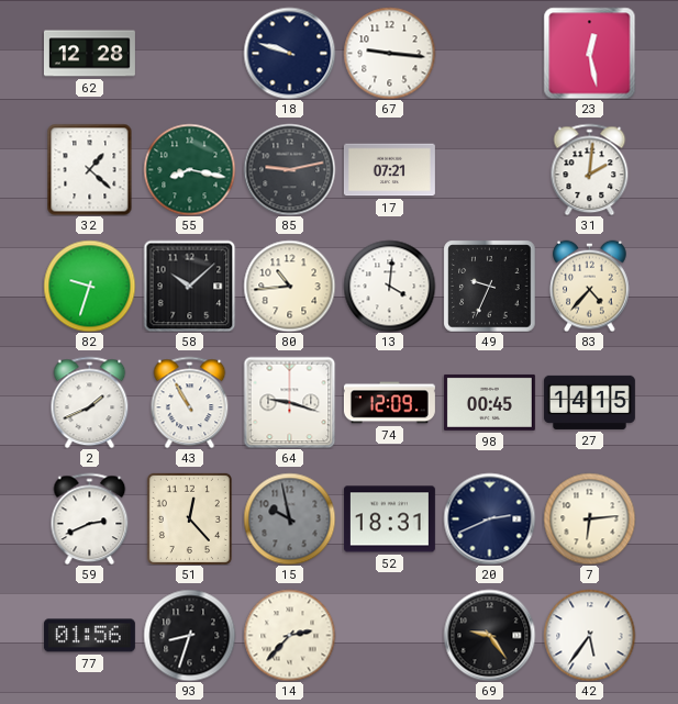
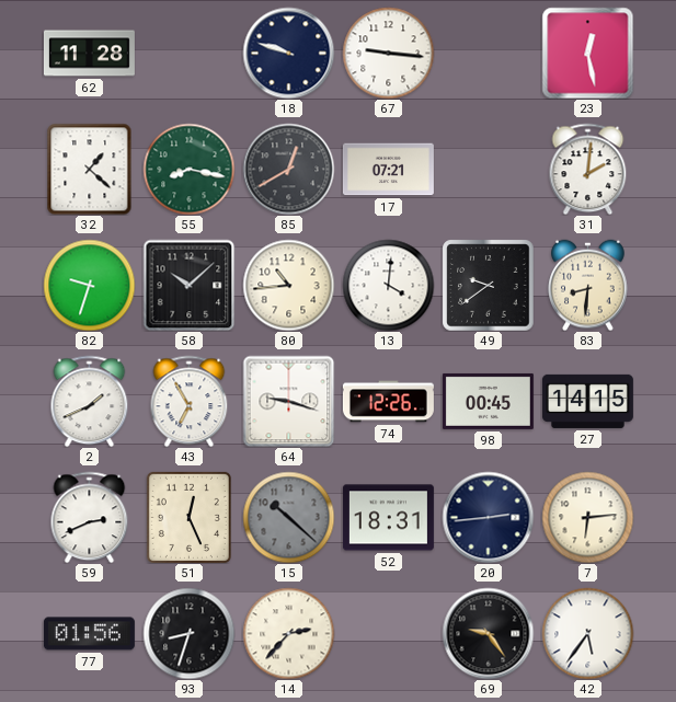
62: 12:28 -> 11:28 (89, 54)
85: 9:13 -> 12:40 (288, 169)
49: 9:34 -> 9:39 (488, 285)
83: 4:37 -> 8:31 (588, 285)
43: 10:55 -> 6:55 (190, 401)
74: 12:09 -> 12:26 (388, 402)
51: 12:23 -> 12:26 (188, 517)
15: 9:58 -> 10:22 (288, 517)
20: 2:41 -> 2:44 (488, 517)
